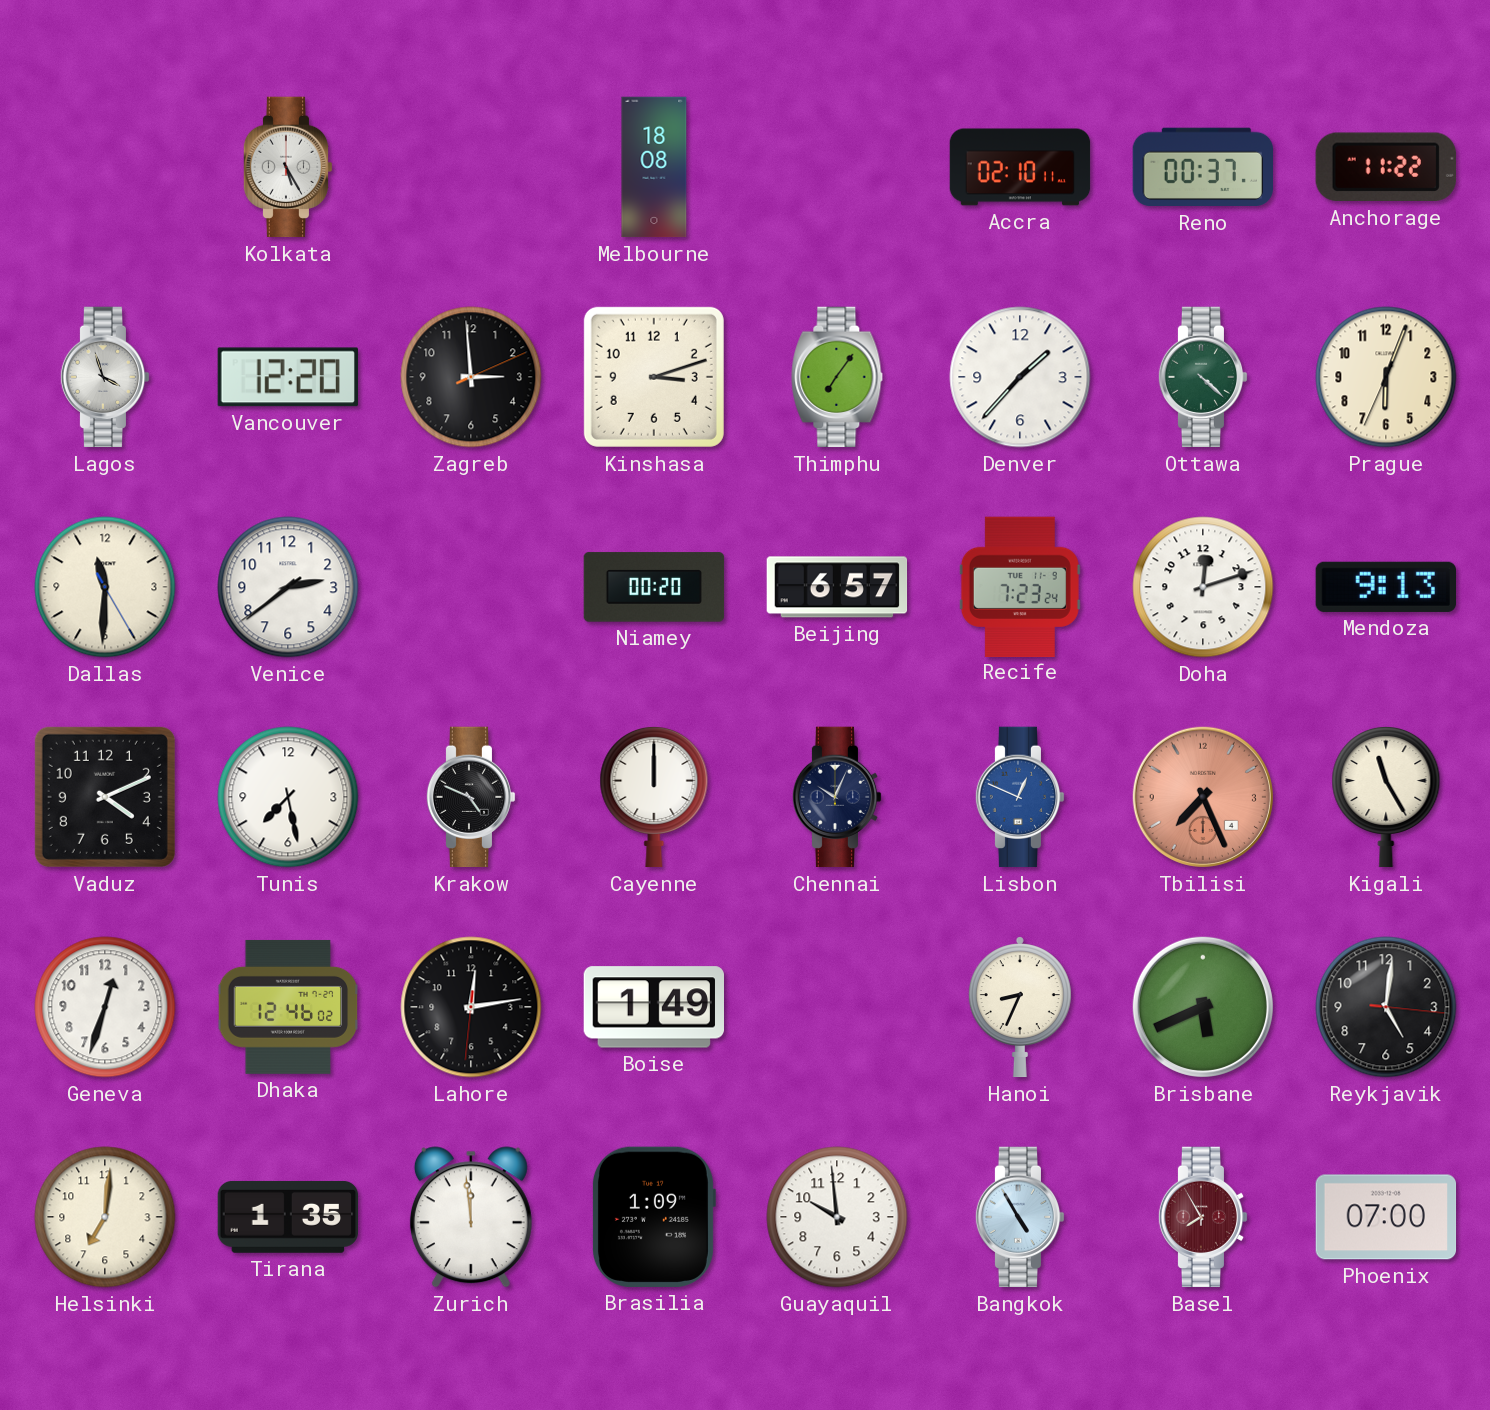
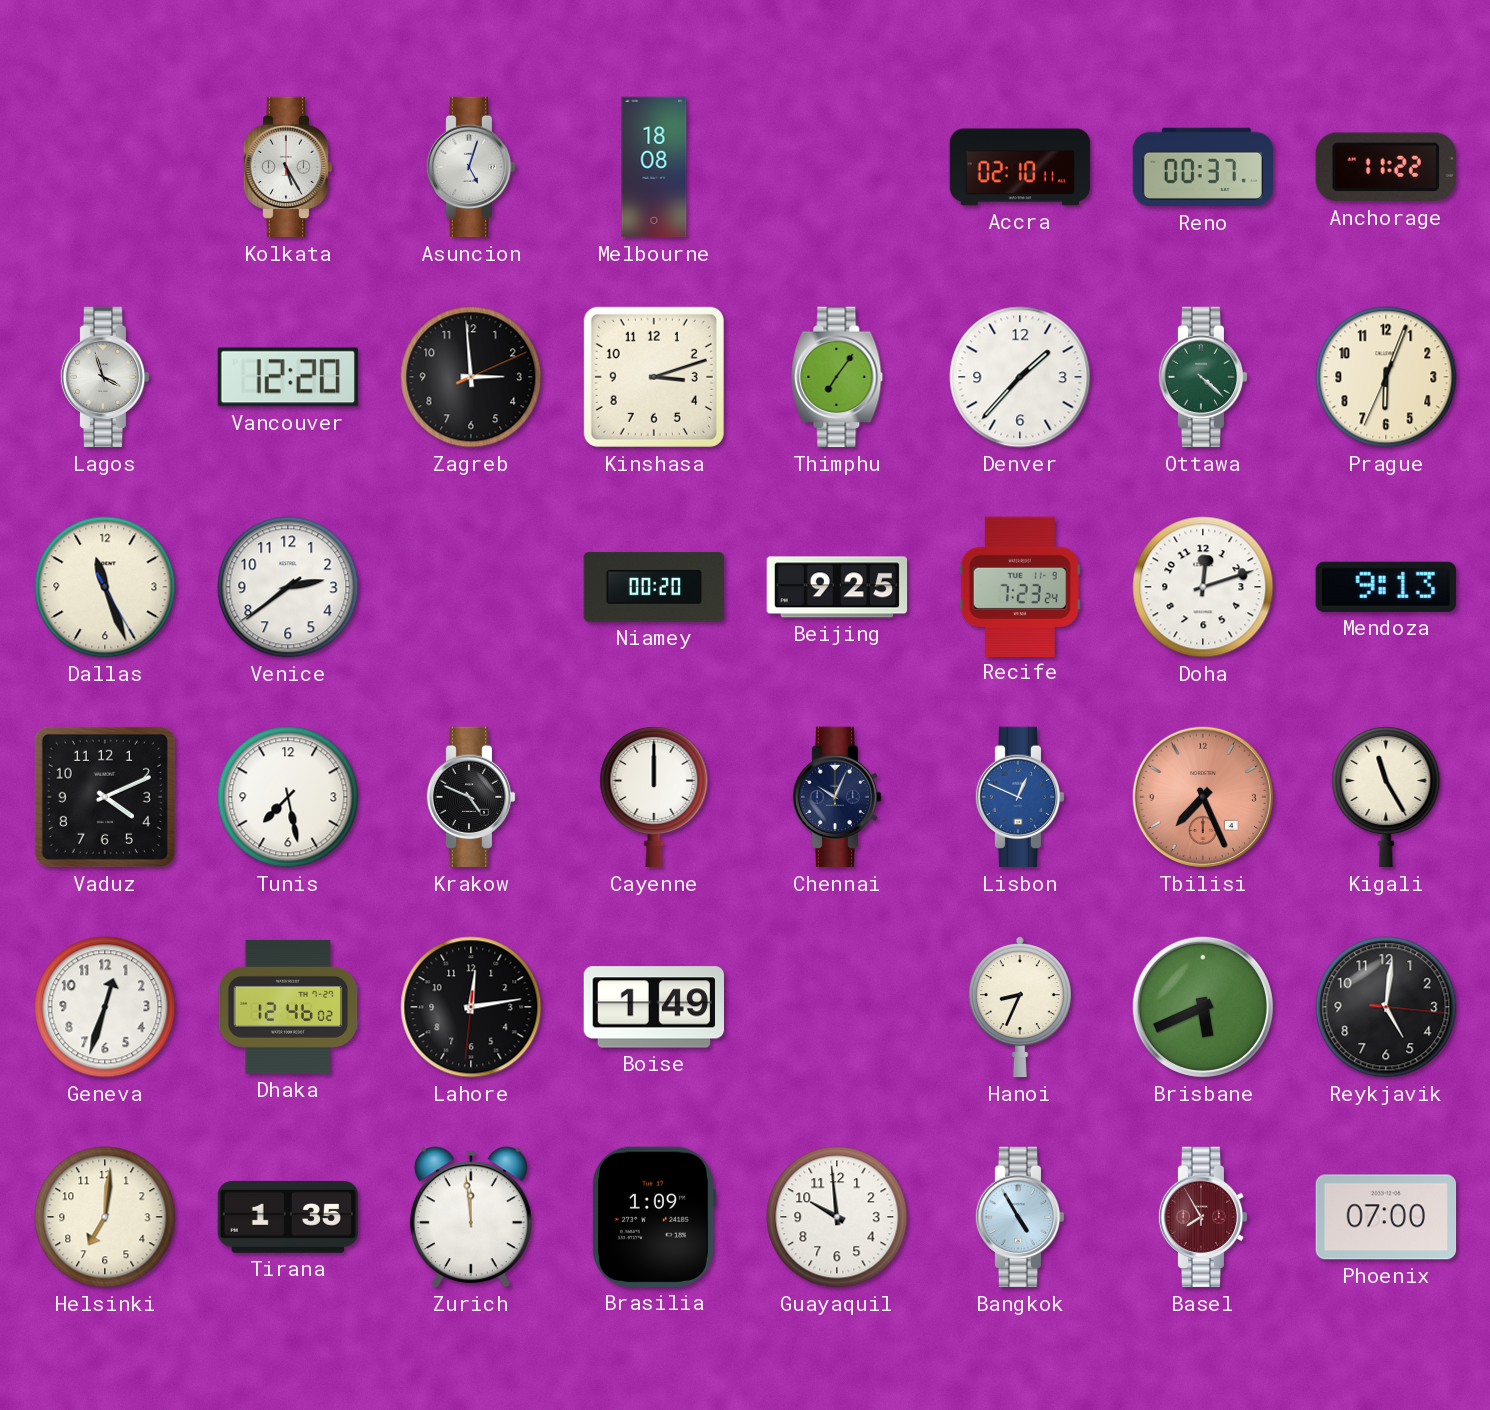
Asuncion: none -> 5:03 (471, 167)
Dallas: 11:30 -> 11:26 (105, 587)
Beijing: 6:57 -> 9:25 (837, 587)
